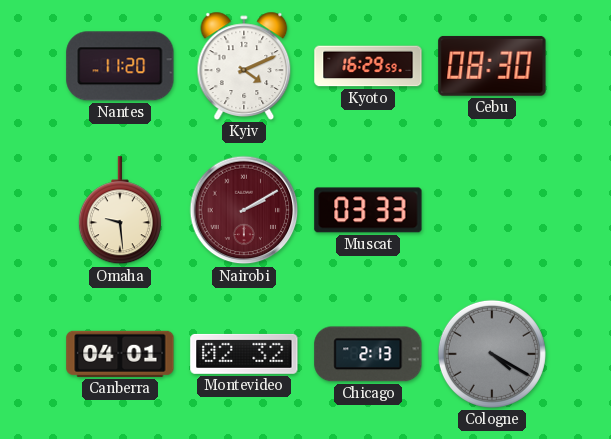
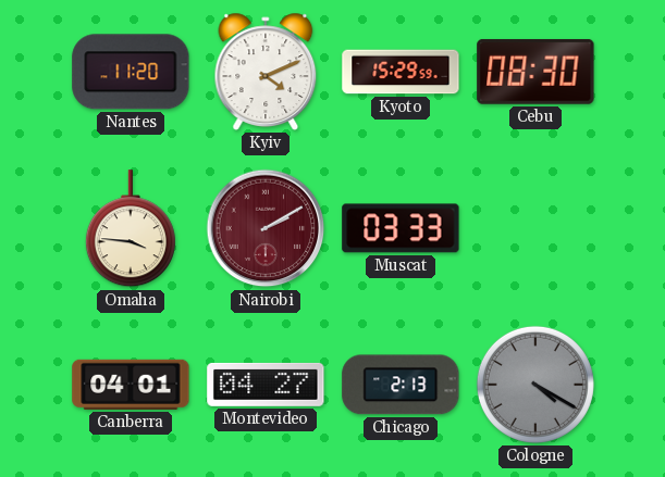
Kyoto: 16:29 -> 15:29 (401, 72)
Omaha: 9:29 -> 3:46 (131, 229)
Montevideo: 02:32 -> 04:27 (266, 385)
